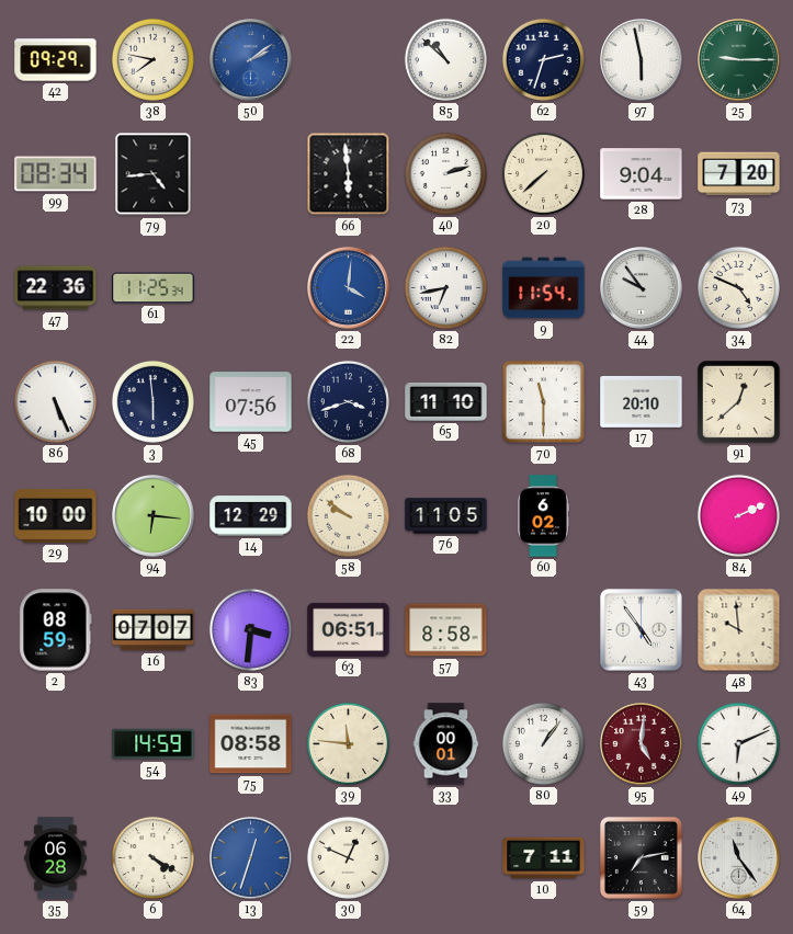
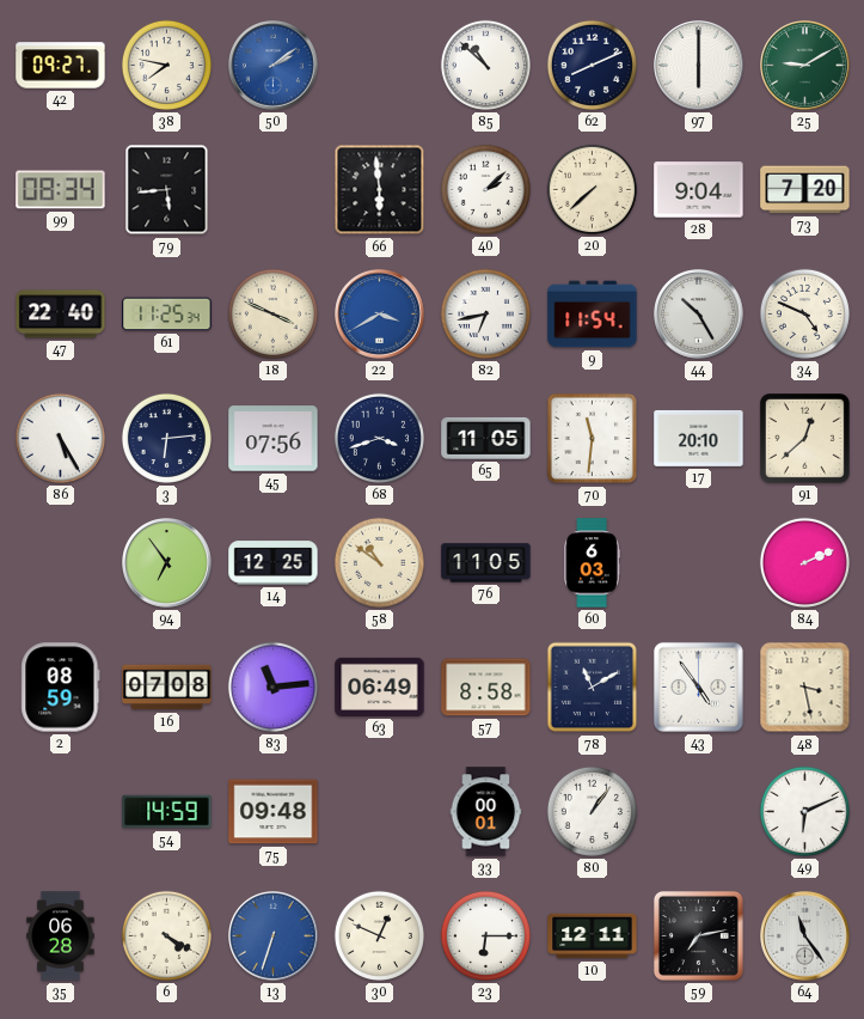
42: 09:29 -> 09:27 (61, 66)
62: 2:33 -> 8:11 (592, 65)
97: 5:58 -> 6:00 (699, 66)
25: 9:15 -> 9:10 (805, 66)
79: 4:44 -> 5:44 (167, 190)
40: 2:12 -> 2:08 (485, 189)
47: 22:36 -> 22:40 (61, 315)
18: none -> 3:49 (272, 313)
22: 4:01 -> 3:40 (380, 315)
44: 9:54 -> 10:25 (699, 315)
86: 5:26 -> 5:25 (60, 438)
3: 5:59 -> 6:14 (166, 438)
65: 11:10 -> 11:05 (486, 438)
70: 11:30 -> 11:31 (593, 439)
29: 10:00 -> none (56, 515)
94: 6:16 -> 6:54 (167, 563)
14: 12:29 -> 12:25 (274, 563)
58: 9:51 -> 10:51 (379, 562)
60: 6:02 -> 6:03 (592, 563)
16: 07:07 -> 07:08 (167, 688)
83: 3:31 -> 11:14 (272, 687)
63: 06:51 -> 06:49 (380, 687)
78: none -> 11:10 (593, 688)
48: 9:59 -> 3:28 (805, 688)
75: 08:58 -> 09:48 (274, 812)
39: 11:46 -> none (348, 743)
95: 5:01 -> none (642, 744)
13: 12:33 -> 6:33 (274, 936)
23: none -> 6:15 (485, 935)
10: 7:11 -> 12:11 (593, 936)
